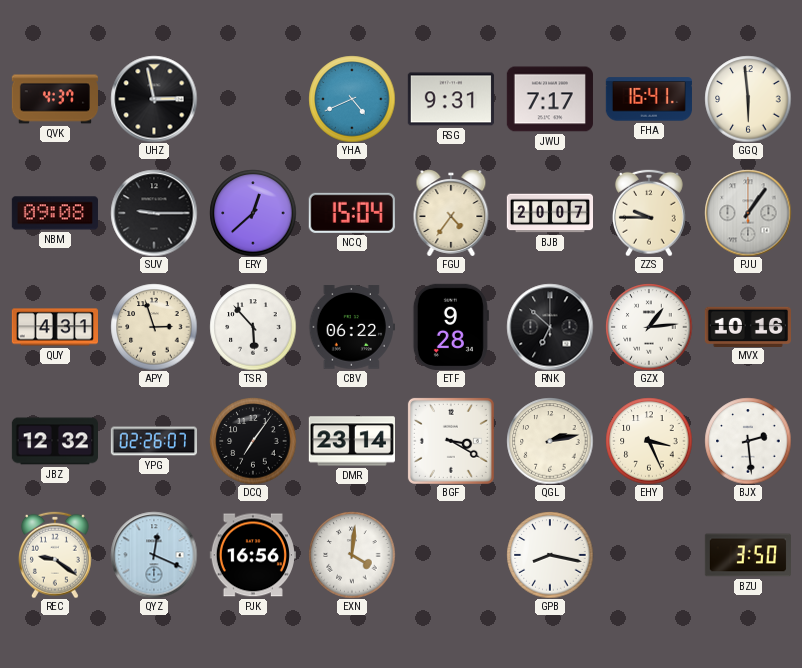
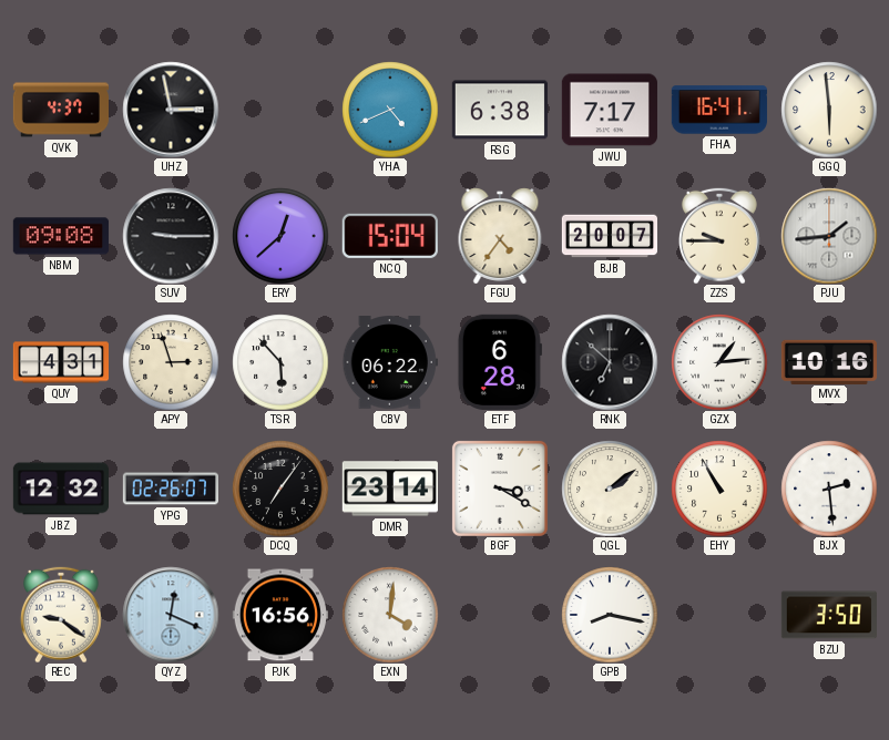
RSG: 9:31 -> 6:38 (500, 110)
PJU: 1:06 -> 1:44 (829, 236)
ETF: 9:28 -> 6:28 (500, 362)
QGL: 2:13 -> 2:09 (610, 489)
EHY: 3:26 -> 10:55 (719, 489)
